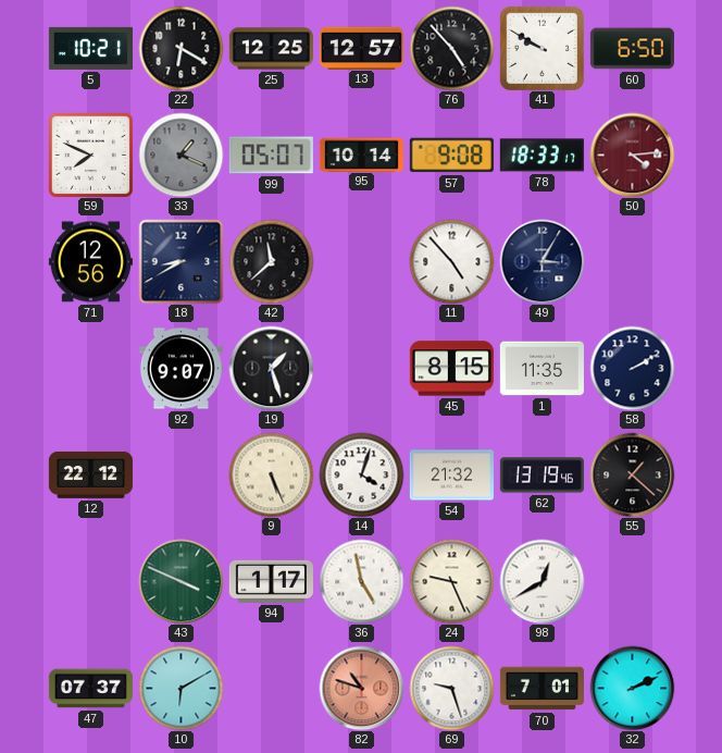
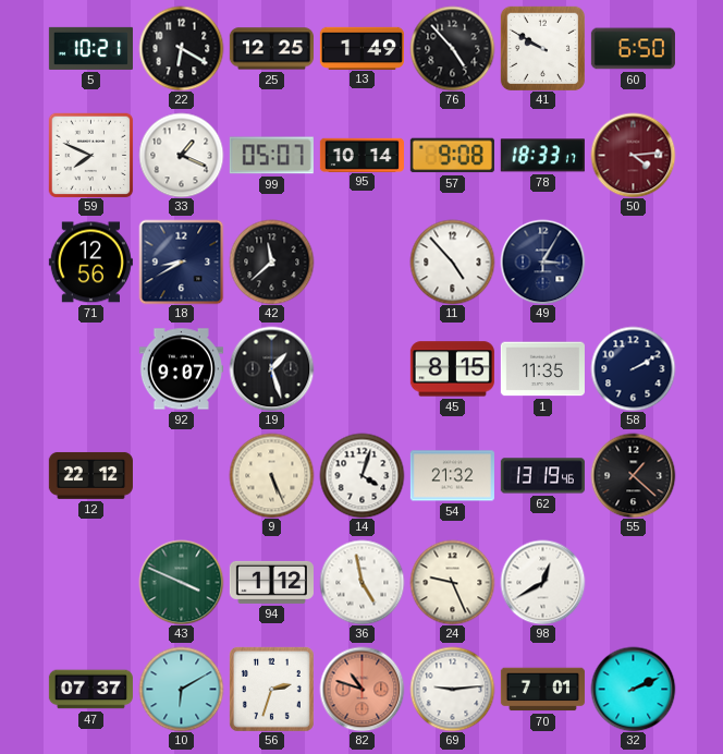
13: 12:57 -> 1:49 (361, 48)
33 dial: grey -> white (181, 155)
94: 1:17 -> 1:12 (271, 582)
56: none -> 2:33 (271, 689)
69: 9:27 -> 9:14 (452, 689)
